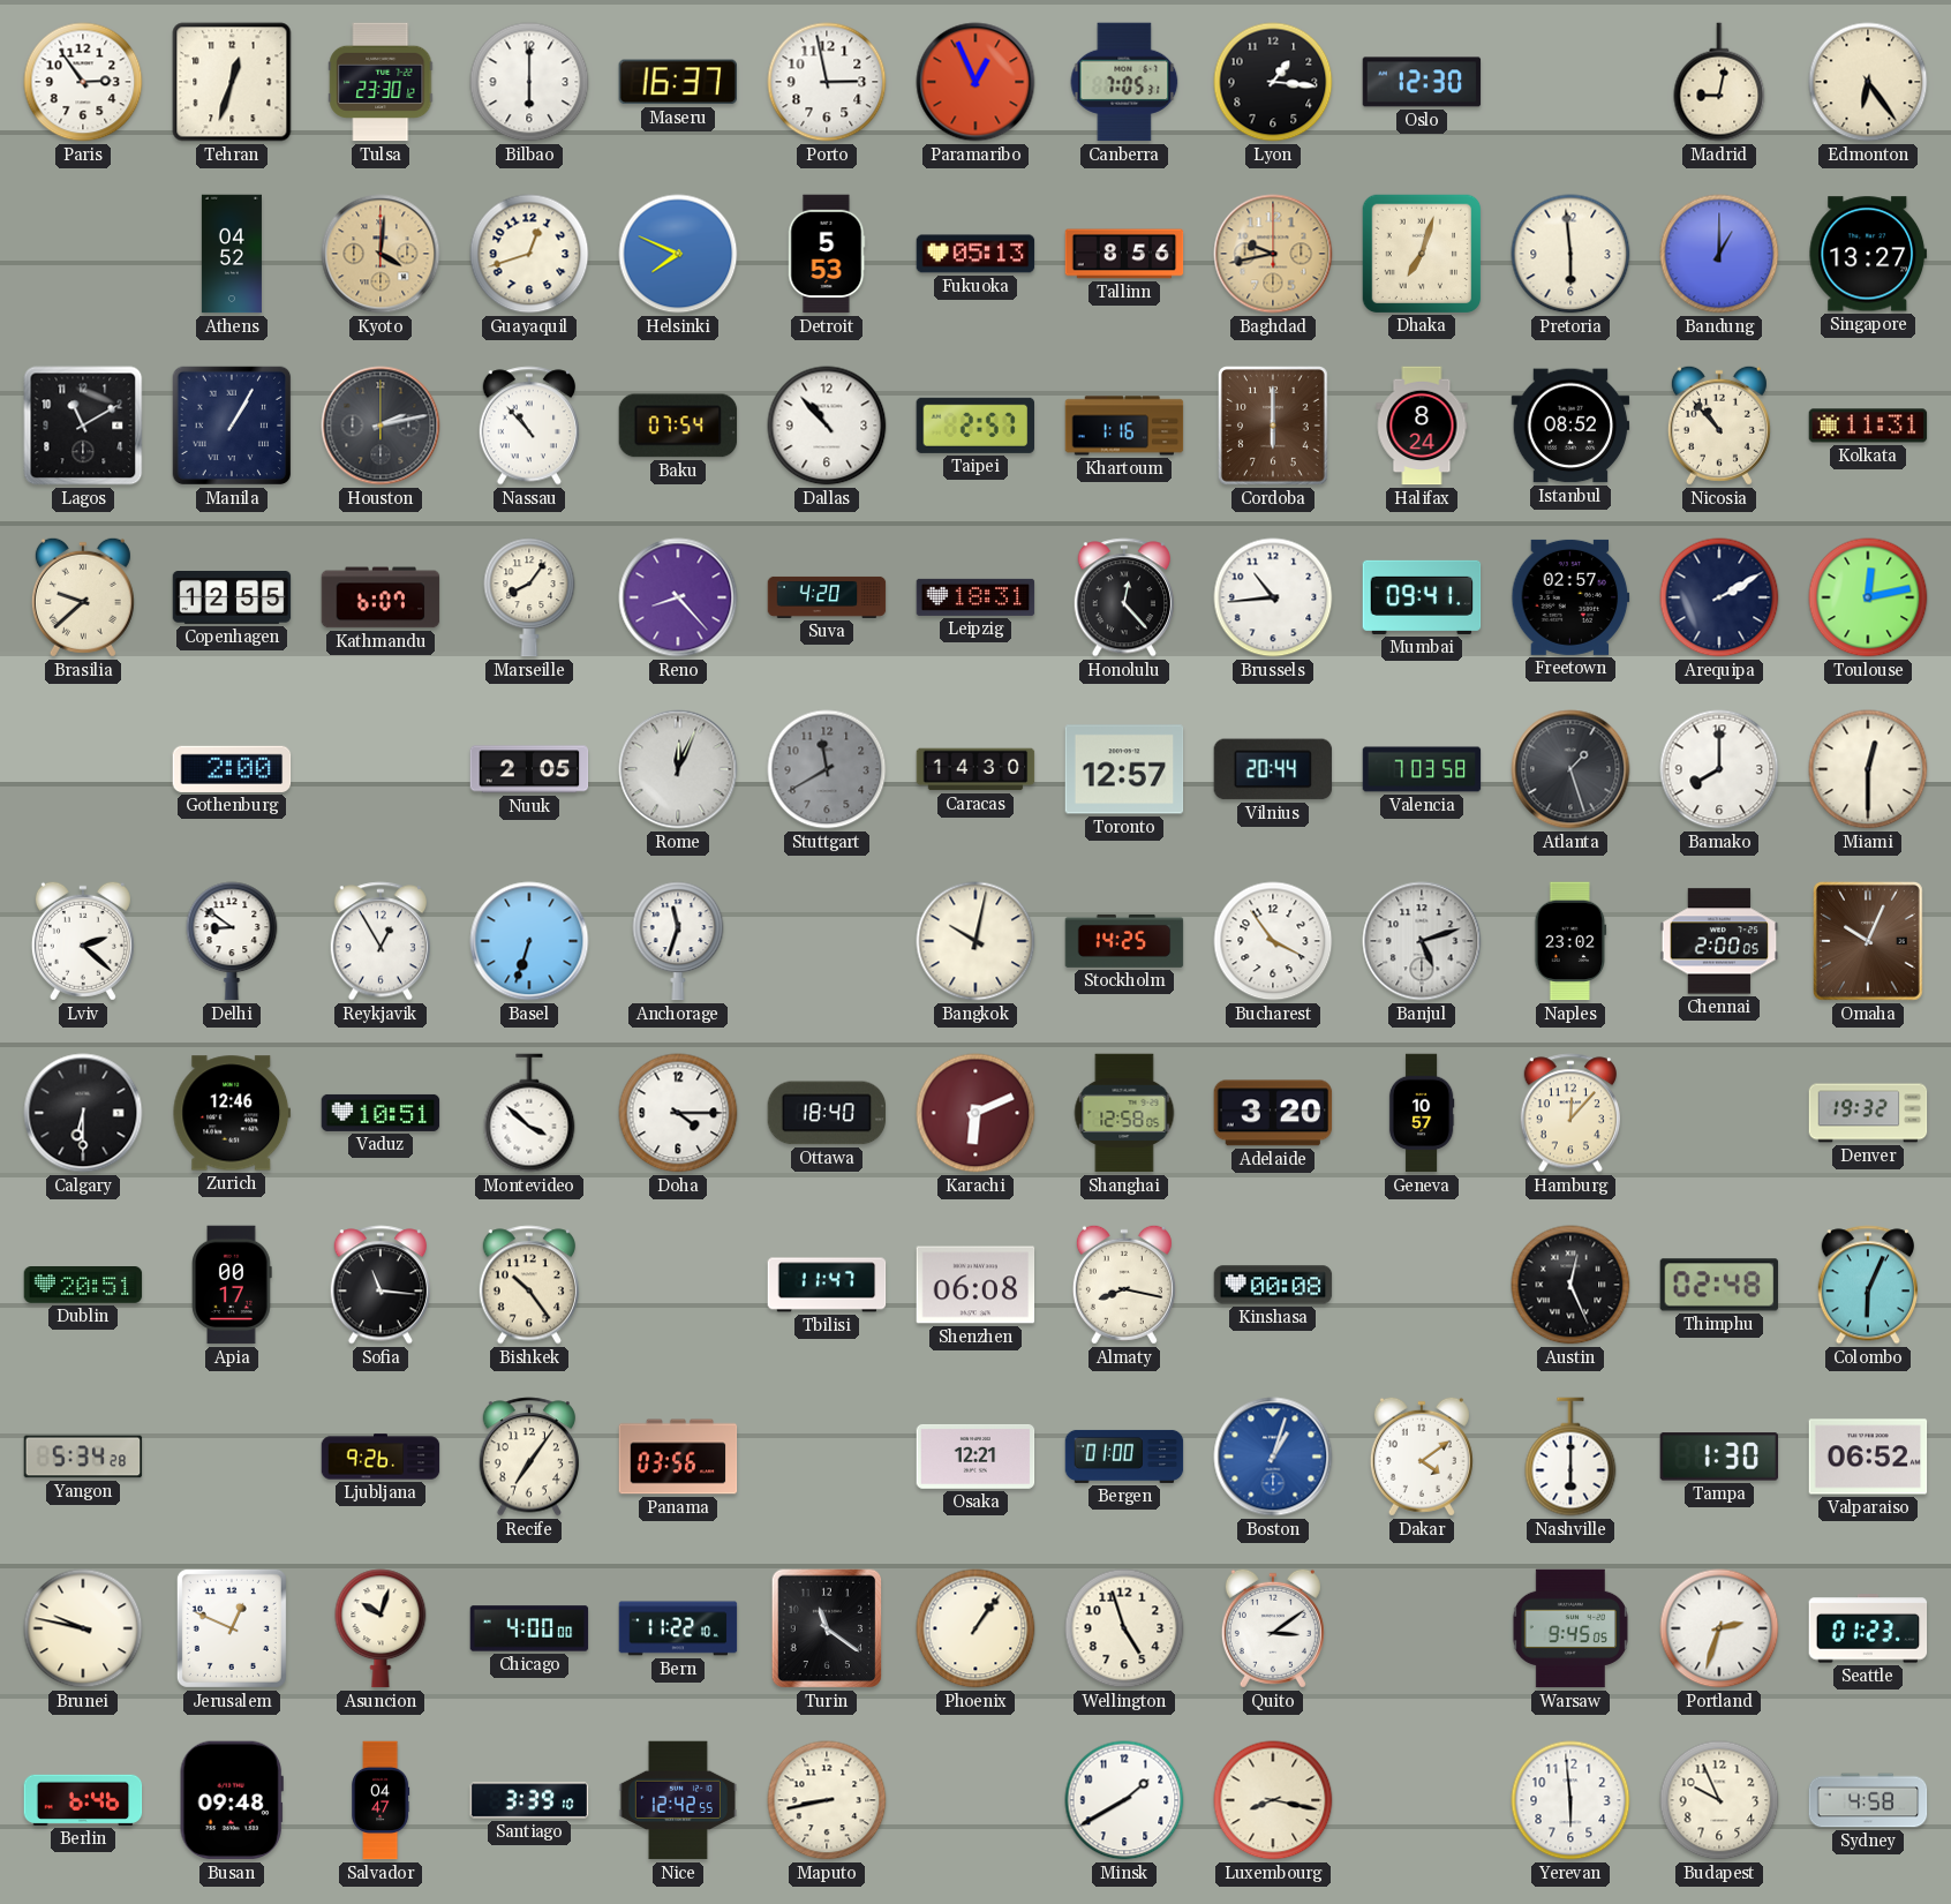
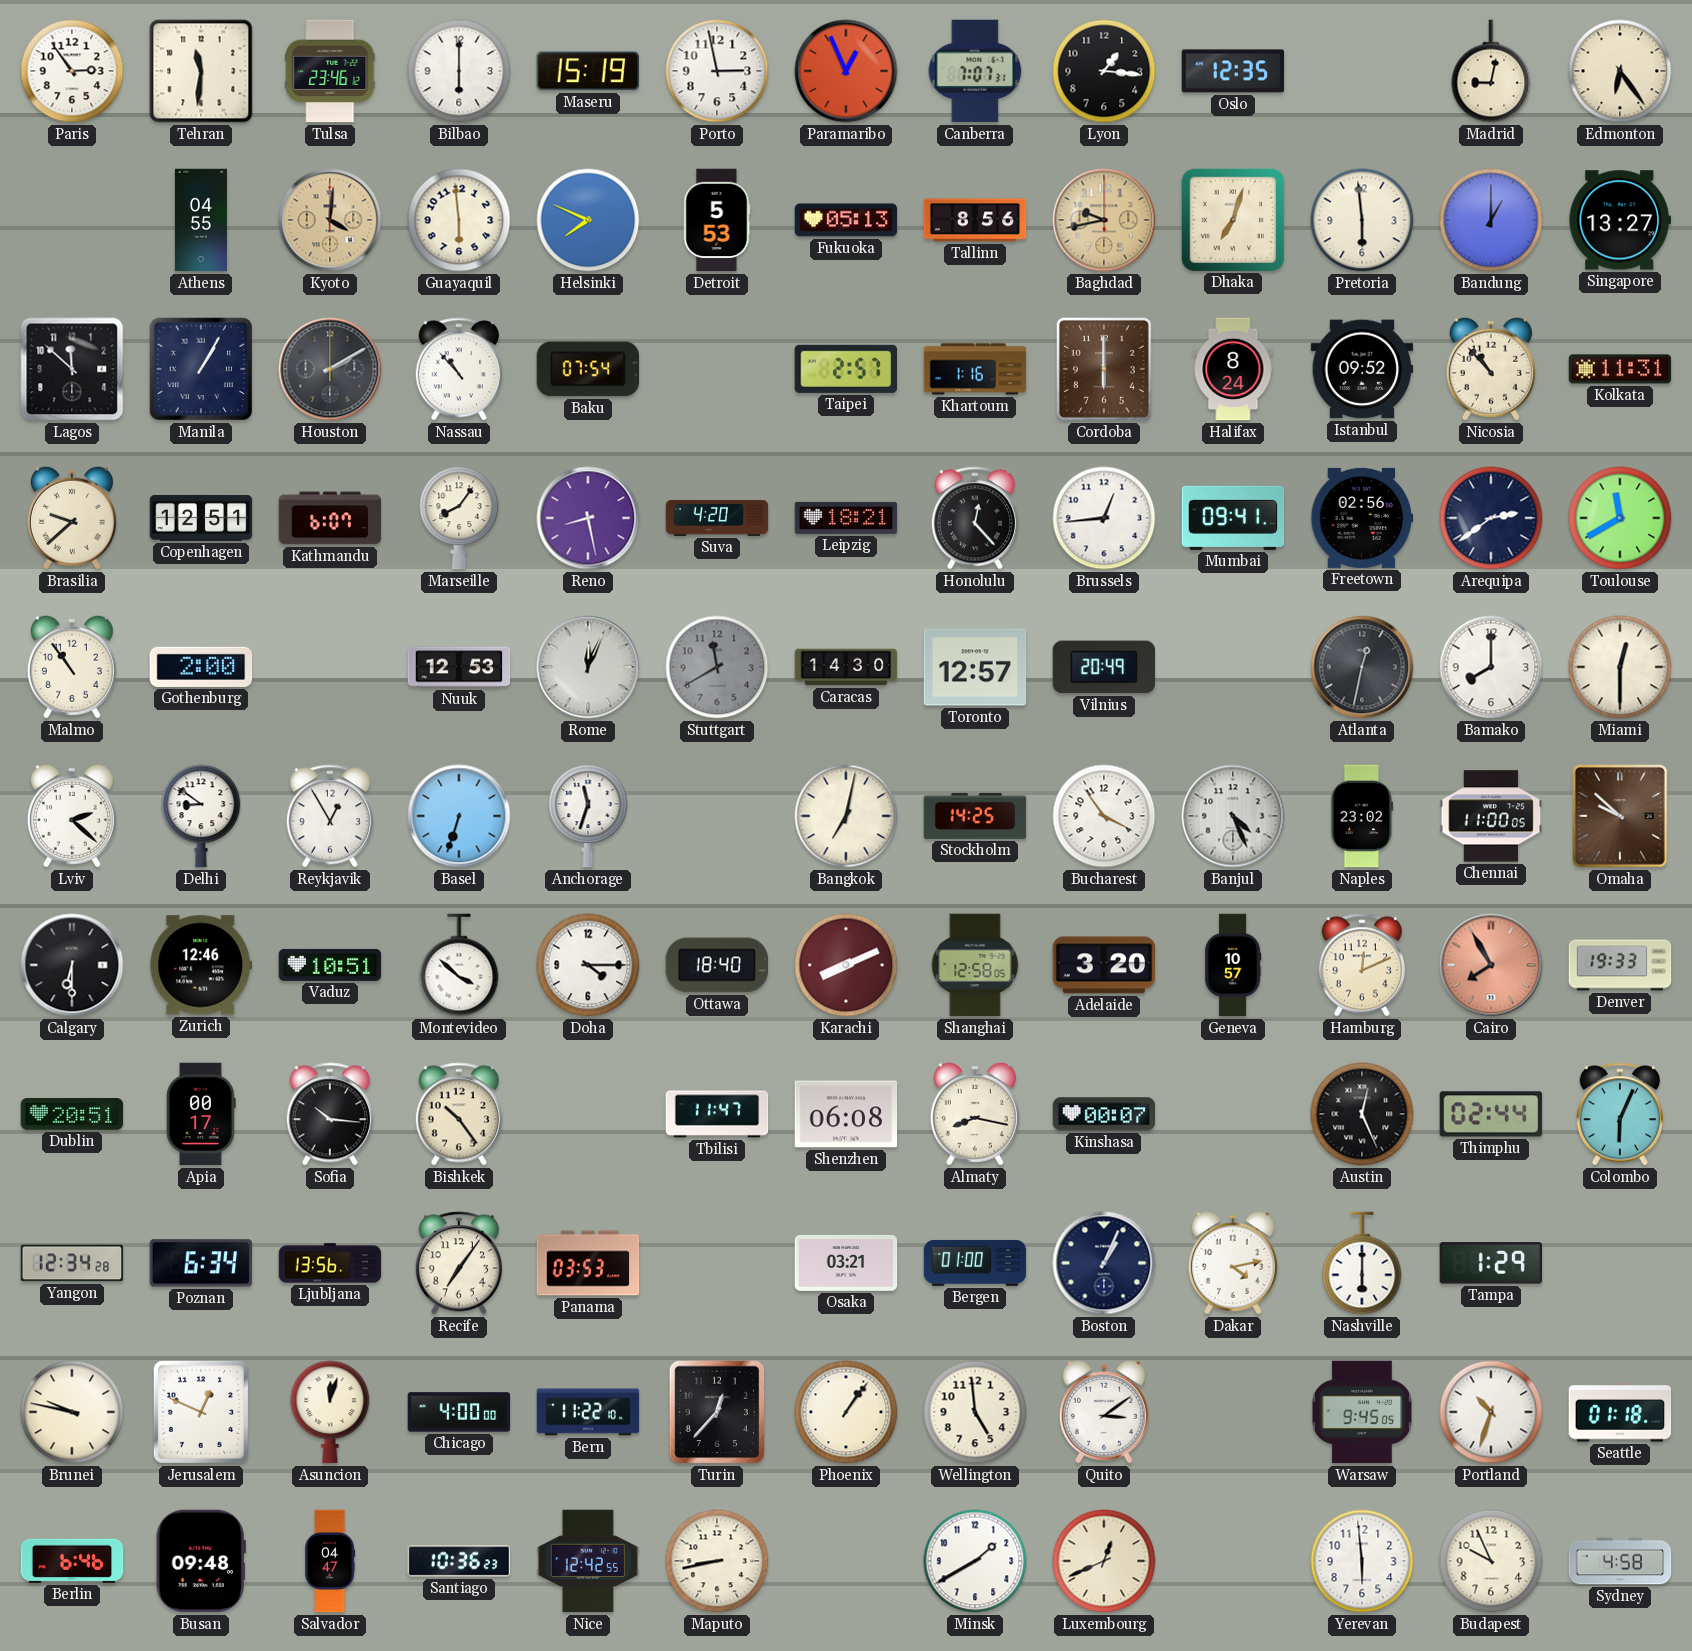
Tehran: 12:33 -> 11:31 (201, 71)
Tulsa: 23:30 -> 23:46 (330, 71)
Maseru: 16:37 -> 15:19 (587, 71)
Canberra: 7:05 -> 7:07 (975, 71)
Oslo: 12:30 -> 12:35 (1233, 71)
Athens: 04:52 -> 04:55 (201, 220)
Guayaquil: 12:42 -> 5:59 (459, 220)
Lagos: 11:10 -> 11:52 (72, 369)
Houston: 2:13 -> 2:10 (330, 369)
Dallas: 10:53 -> none (827, 426)
Istanbul: 08:52 -> 09:52 (1362, 369)
Copenhagen: 12:55 -> 12:51 (201, 519)
Reno: 8:23 -> 8:28 (588, 518)
Leipzig: 18:31 -> 18:21 (846, 518)
Brussels: 10:44 -> 12:44 (1104, 518)
Freetown: 02:57 -> 02:56 (1362, 518)
Arequipa: 2:10 -> 2:39 (1491, 518)
Toulouse: 12:13 -> 11:40 (1620, 518)
Malmo: none -> 10:54 (72, 667)
Nuuk: 2:05 -> 12:53 (459, 667)
Vilnius: 20:44 -> 20:49 (1104, 667)
Valencia: 7:03 -> none (1422, 769)
Atlanta: 1:27 -> 12:32 (1362, 667)
Bangkok: 10:02 -> 7:02 (846, 816)
Banjul: 5:12 -> 4:26 (1233, 816)
Chennai: 2:00 -> 11:00 (1491, 816)
Omaha: 10:04 -> 9:52 (1620, 817)
Karachi: 6:11 -> 8:11 (846, 965)
Hamburg: 12:07 -> 12:11 (1361, 965)
Cairo: none -> 7:55 (1491, 965)
Denver: 19:32 -> 19:33 (1620, 965)
Sofia: 11:16 -> 10:16 (329, 1114)
Kinshasa: 00:08 -> 00:07 (1104, 1114)
Thimphu: 02:48 -> 02:44 (1491, 1114)
Yangon: 5:34 -> 12:34 (72, 1263)
Poznan: none -> 6:34 (201, 1263)
Ljubljana: 9:26 -> 13:56 (330, 1263)
Panama: 03:56 -> 03:53 (588, 1263)
Osaka: 12:21 -> 03:21 (846, 1263)
Boston: 1:03 -> 1:04 (1104, 1263)
Boston dial: blue -> navy (1104, 1263)
Dakar: 4:09 -> 4:13 (1233, 1263)
Tampa: 1:30 -> 1:29 (1491, 1263)
Valparaiso: 06:52 -> none (1868, 1457)
Asuncion: 10:03 -> 12:03 (330, 1412)
Turin: 11:21 -> 12:37 (717, 1412)
Wellington: 4:57 -> 4:59 (975, 1412)
Portland: 2:33 -> 10:33 (1491, 1412)
Seattle: 01:23 -> 01:18 (1620, 1412)
Santiago: 3:39 -> 10:36 (459, 1561)
Luxembourg: 8:17 -> 12:41 (1104, 1561)
